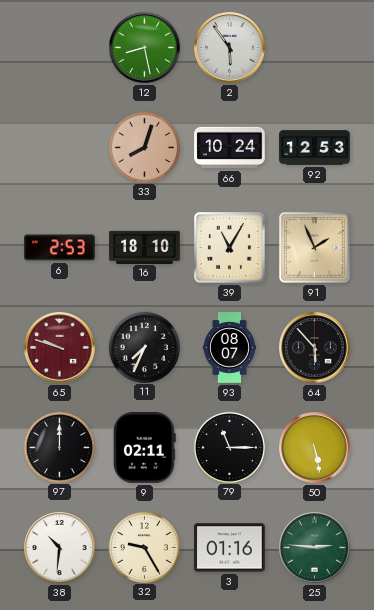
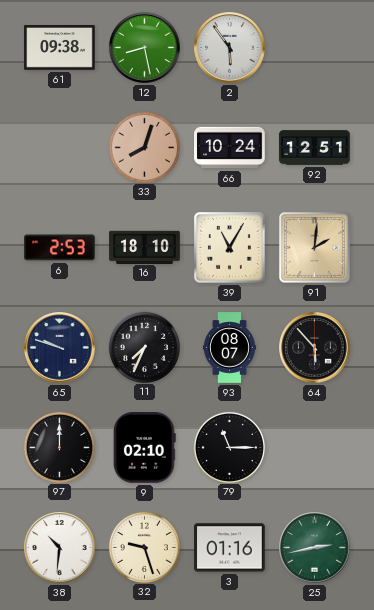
61: none -> 09:38 (60, 48)
92: 12:53 -> 12:51 (315, 148)
91: 1:56 -> 2:01 (314, 247)
65 dial: burgundy -> navy (60, 348)
9: 02:11 -> 02:10 (145, 448)
50: 5:28 -> none (315, 448)
32: 9:25 -> 9:27 (144, 547)
25: 2:46 -> 2:43 (315, 548)
